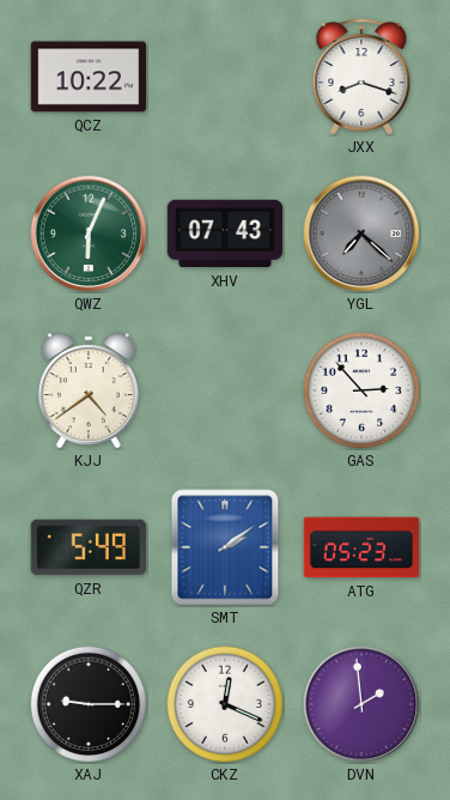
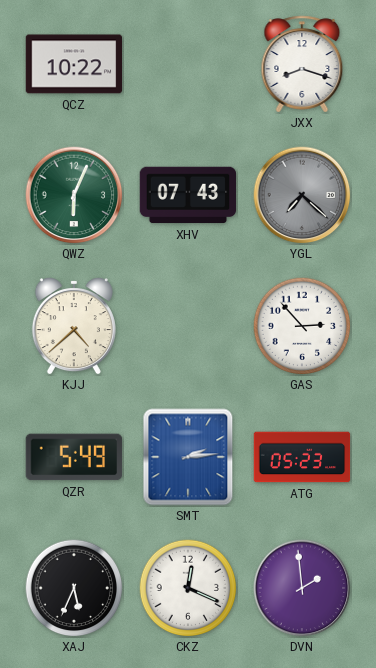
KJJ: 4:39 -> 4:38 (74, 326)
SMT: 2:09 -> 2:14 (188, 457)
XAJ: 9:15 -> 5:34 (74, 588)
